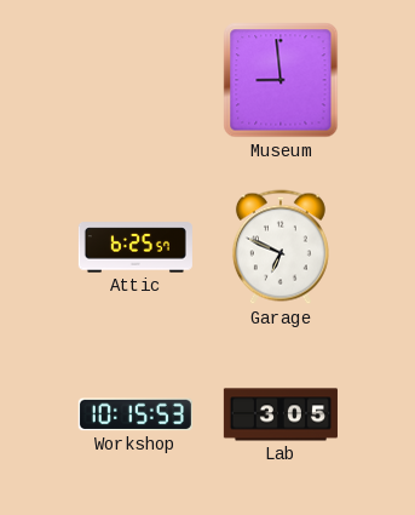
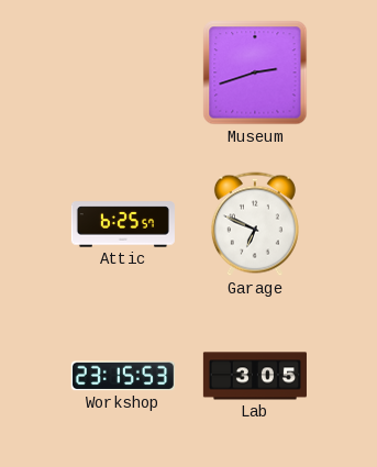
Museum: 8:59 -> 2:42 (255, 73)
Workshop: 10:15 -> 23:15 (123, 376)
